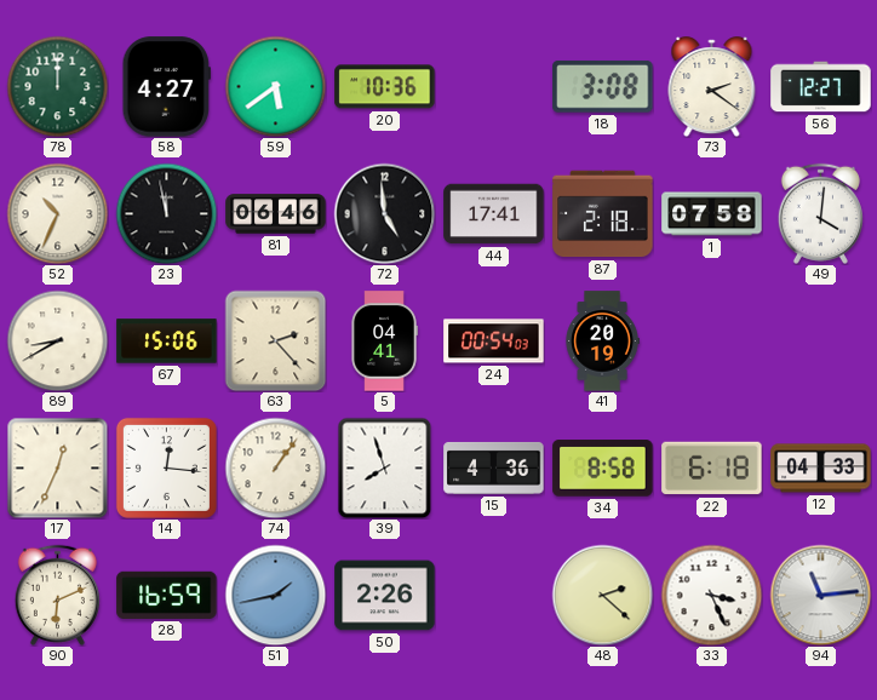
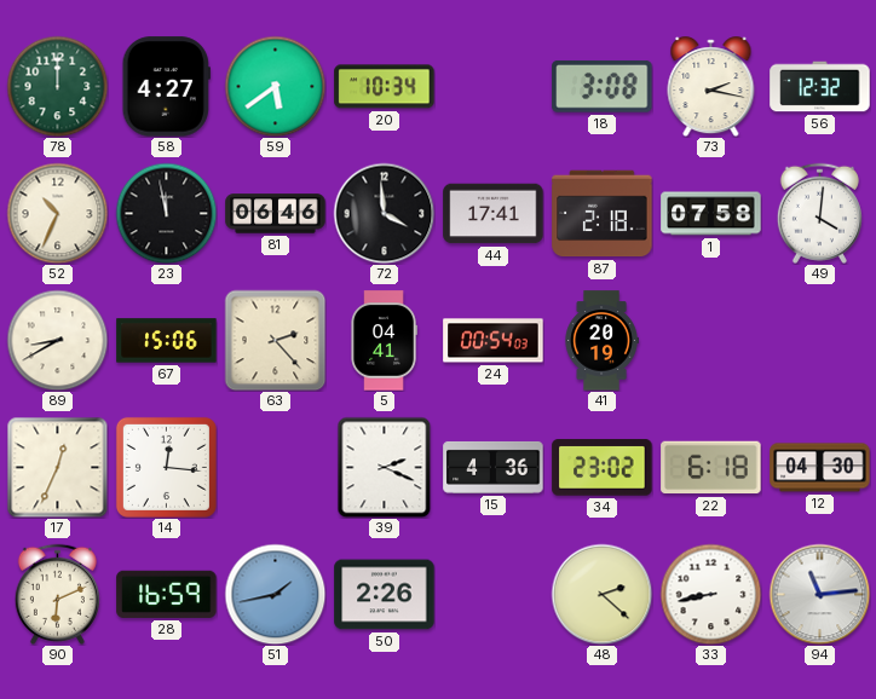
20: 10:36 -> 10:34 (385, 87)
73: 2:21 -> 2:17 (711, 87)
56: 12:27 -> 12:32 (820, 87)
72: 4:59 -> 3:59 (384, 213)
74: 1:06 -> none (275, 467)
39: 7:57 -> 2:19 (385, 467)
34: 8:58 -> 23:02 (603, 468)
12: 04:33 -> 04:30 (820, 468)
33: 3:26 -> 8:43 (710, 594)
